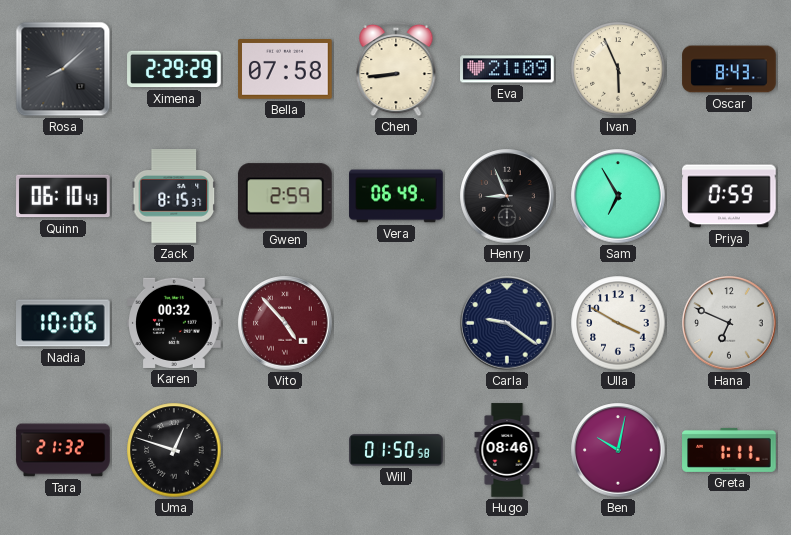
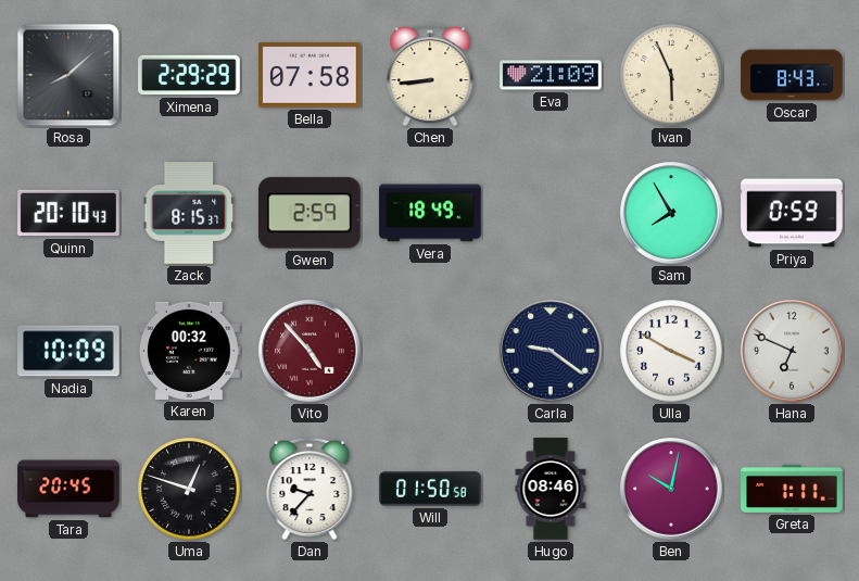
Quinn: 06:10 -> 20:10 (68, 213)
Vera: 06:49 -> 18:49 (430, 213)
Henry: 8:56 -> none (507, 196)
Sam: 6:55 -> 7:55 (671, 213)
Nadia: 10:06 -> 10:09 (70, 351)
Tara: 21:32 -> 20:45 (68, 489)
Dan: none -> 9:37 (310, 489)
